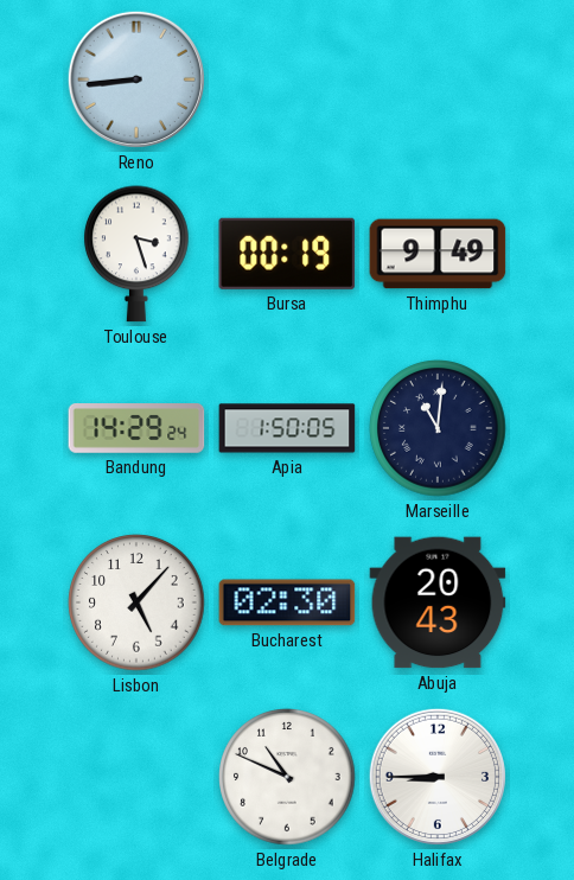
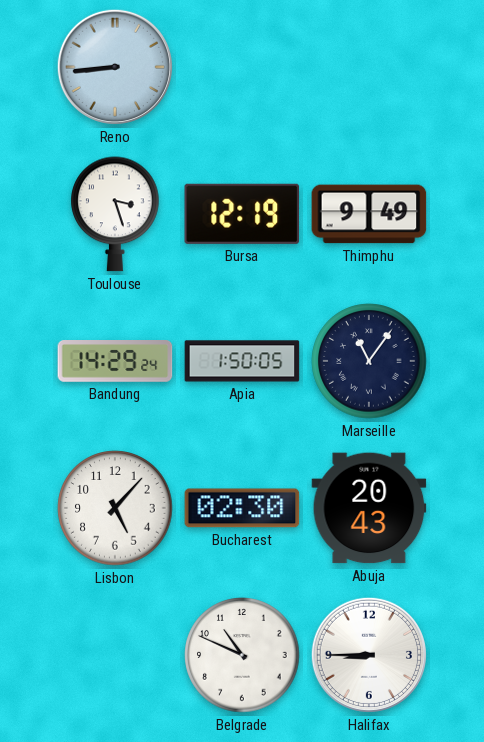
Bursa: 00:19 -> 12:19 (242, 214)
Marseille: 11:01 -> 11:06 (369, 361)
